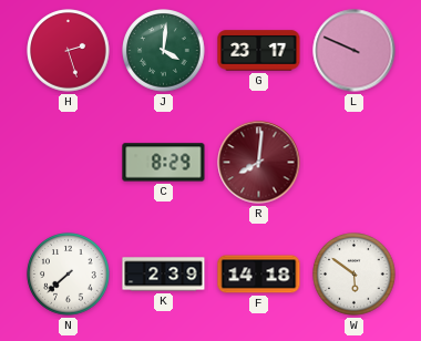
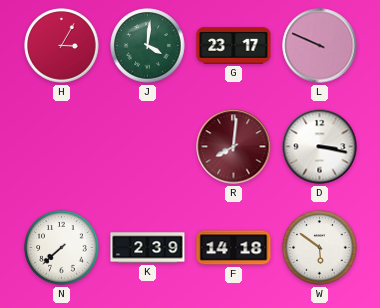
H: 2:27 -> 3:05 (62, 46)
C: 8:29 -> none (164, 163)
D: none -> 3:17 (320, 147)
